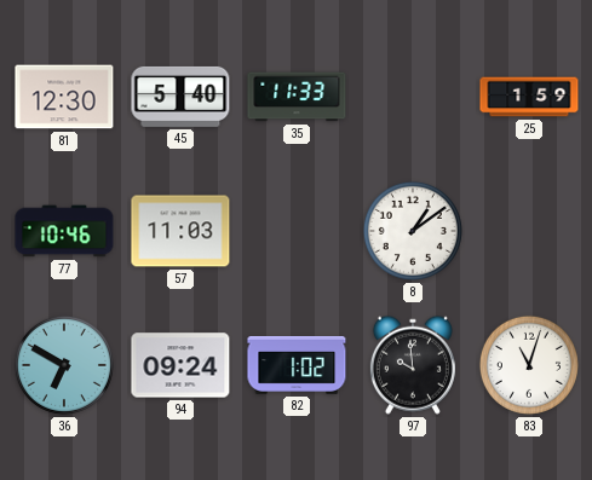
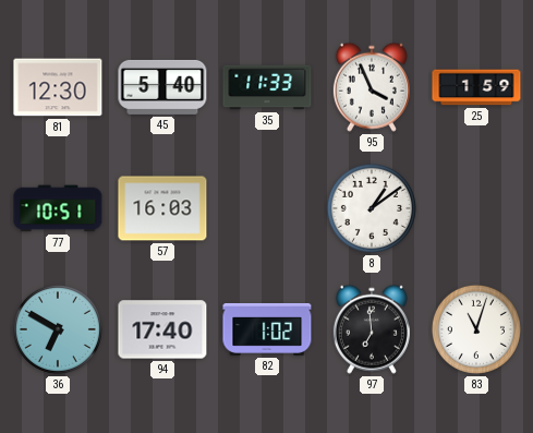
95: none -> 3:56 (372, 87)
77: 10:46 -> 10:51 (58, 208)
57: 11:03 -> 16:03 (162, 208)
94: 09:24 -> 17:40 (162, 329)
97: 9:59 -> 6:59 (372, 329)
